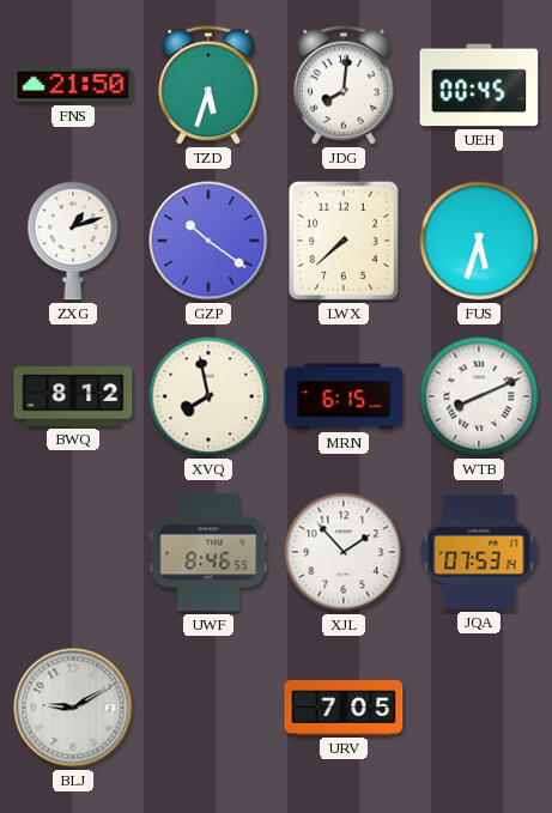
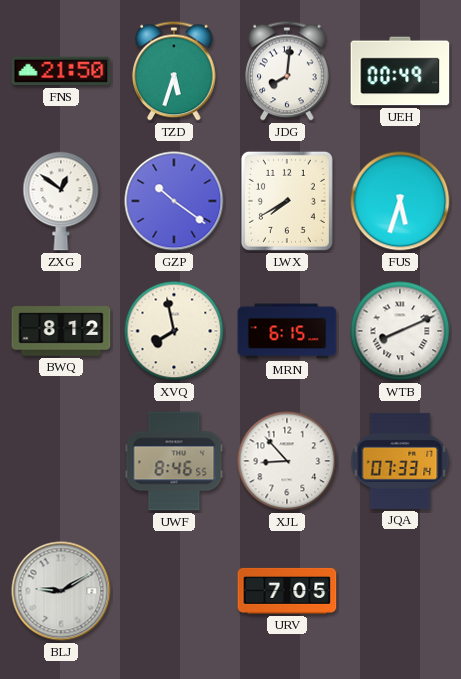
UEH: 00:45 -> 00:49 (400, 71)
ZXG: 1:12 -> 12:51 (61, 201)
LWX: 7:38 -> 7:40 (287, 201)
XJL: 1:53 -> 8:53 (287, 461)
JQA: 07:53 -> 07:33 (400, 461)
